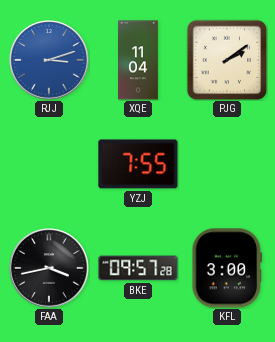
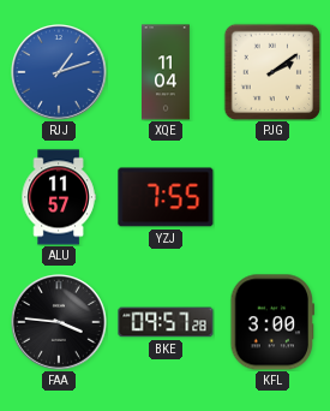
RJJ: 3:12 -> 1:12 (60, 73)
ALU: none -> 11:57 (59, 197)
FAA: 3:43 -> 3:46 (60, 323)
